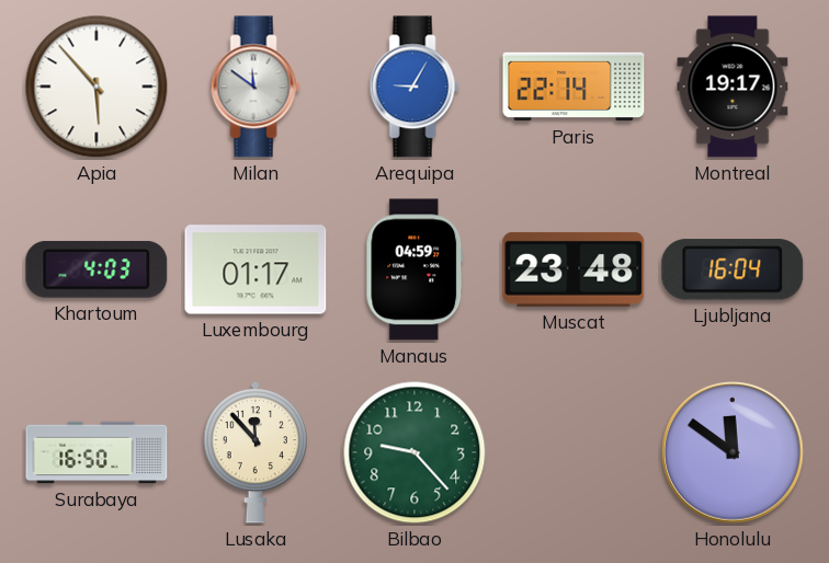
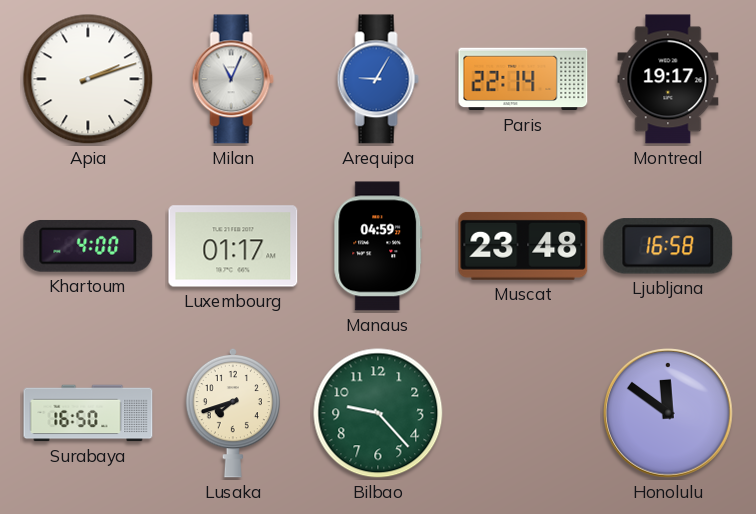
Apia: 5:53 -> 2:12 (88, 79)
Milan: 11:51 -> 11:04 (233, 79)
Khartoum: 4:03 -> 4:00 (88, 246)
Ljubljana: 16:04 -> 16:58 (668, 246)
Lusaka: 11:53 -> 7:42 (232, 413)
